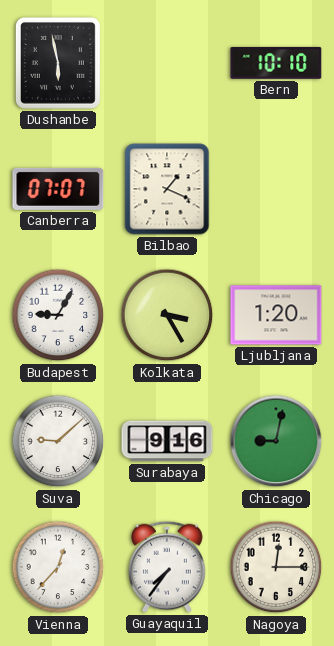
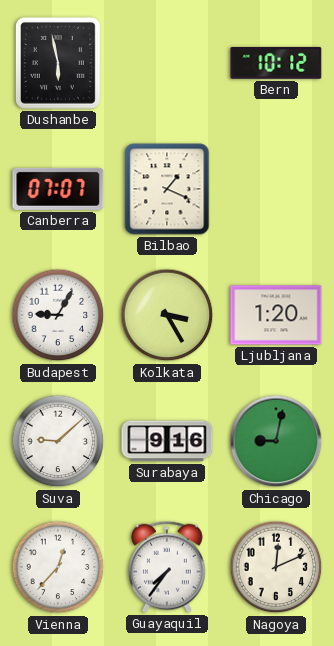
Bern: 10:10 -> 10:12 (276, 63)
Nagoya: 12:15 -> 12:11 (276, 567)
